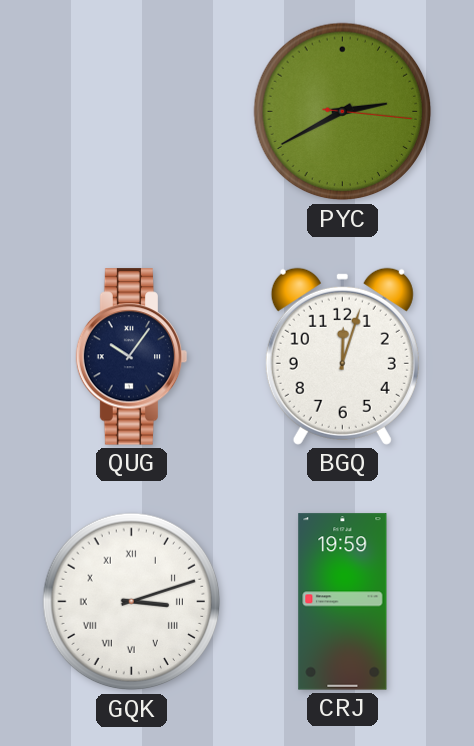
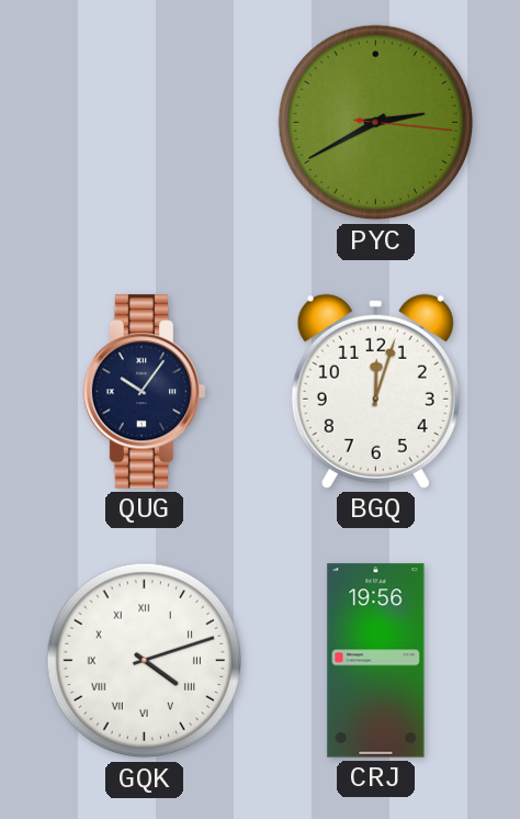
GQK: 3:12 -> 4:12 (145, 661)
CRJ: 19:59 -> 19:56 (376, 661)
